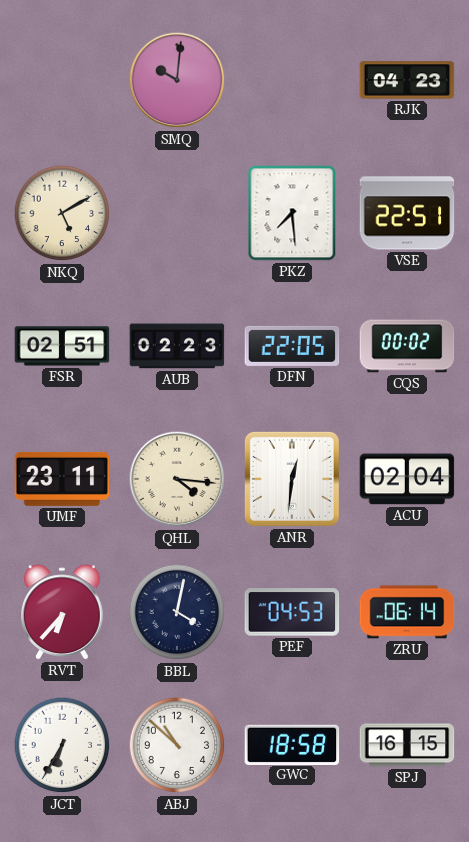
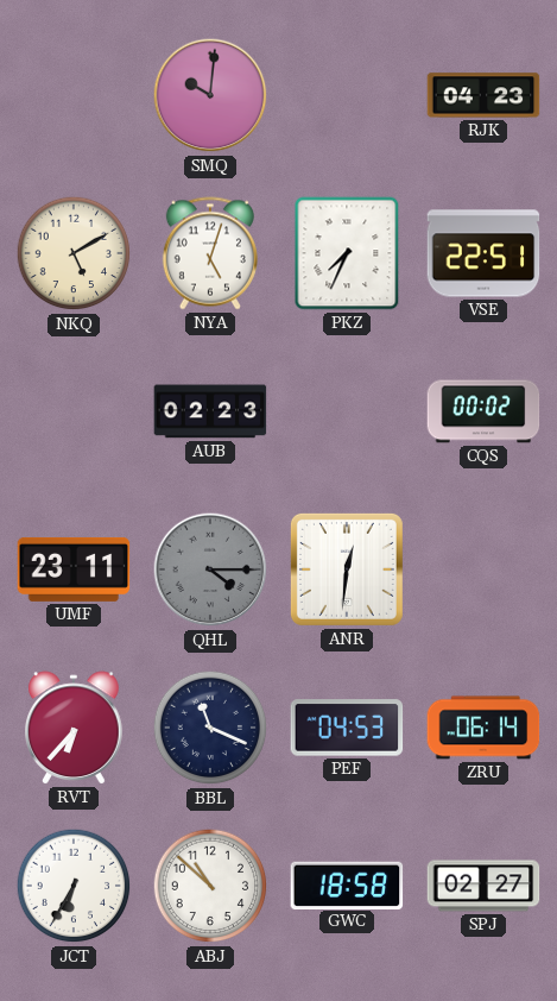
NYA: none -> 5:03 (210, 253)
PKZ: 7:29 -> 7:34 (347, 253)
FSR: 02:51 -> none (62, 346)
DFN: 22:05 -> none (292, 346)
QHL: 4:16 -> 4:15 (210, 569)
QHL dial: cream -> grey (210, 569)
ACU: 02:04 -> none (407, 479)
BBL: 4:02 -> 11:19 (210, 728)
SPJ: 16:15 -> 02:27 (483, 886)
